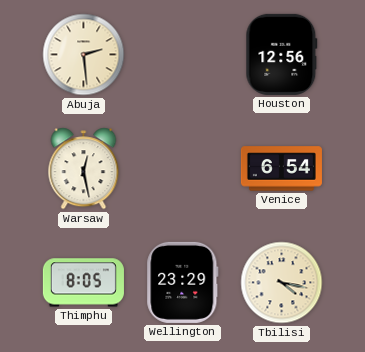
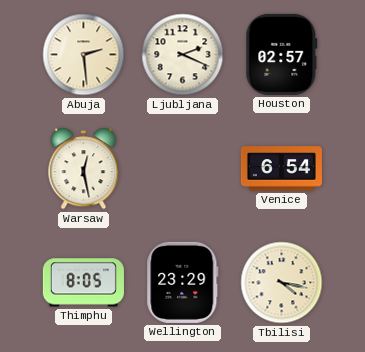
Ljubljana: none -> 2:19 (183, 55)
Houston: 12:56 -> 02:57 (282, 54)
